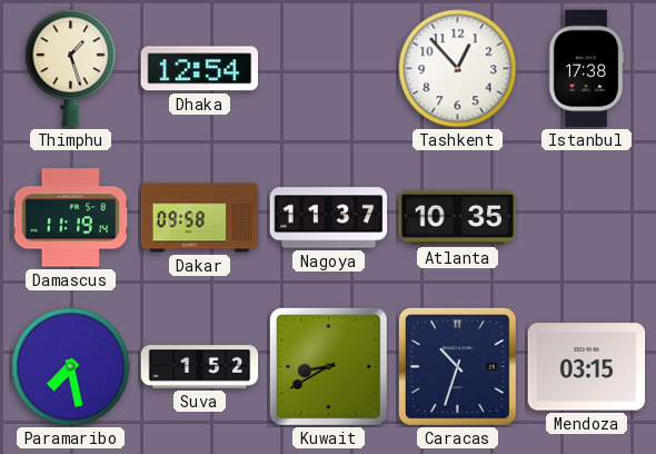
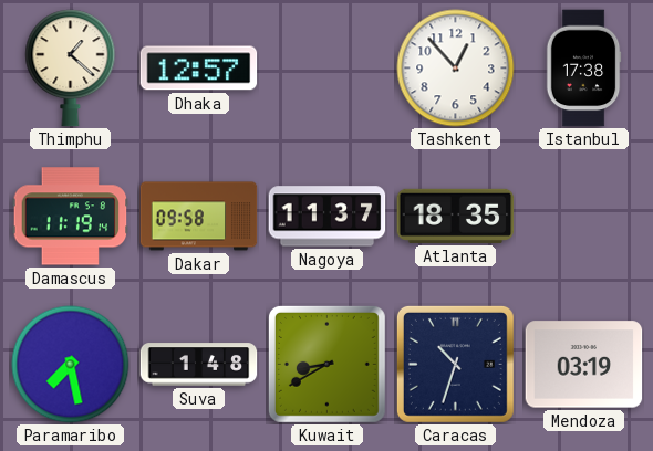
Thimphu: 1:27 -> 1:22 (71, 69)
Dhaka: 12:54 -> 12:57 (199, 69)
Atlanta: 10:35 -> 18:35 (456, 216)
Suva: 1:52 -> 1:48 (199, 365)
Mendoza: 03:15 -> 03:19 (584, 365)
